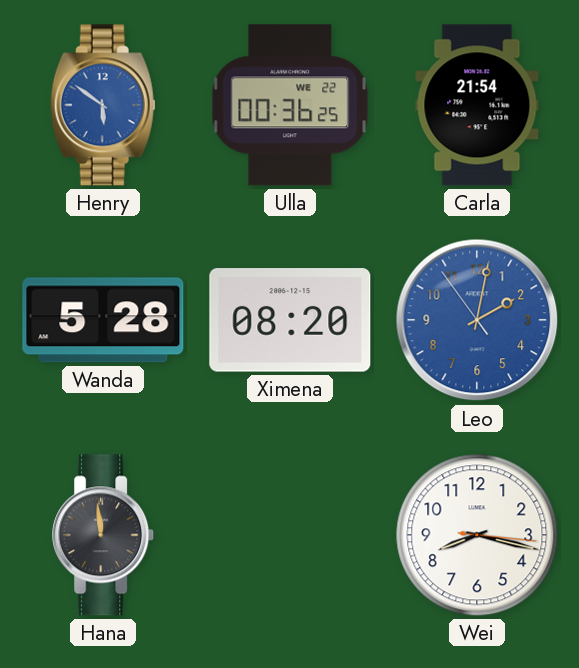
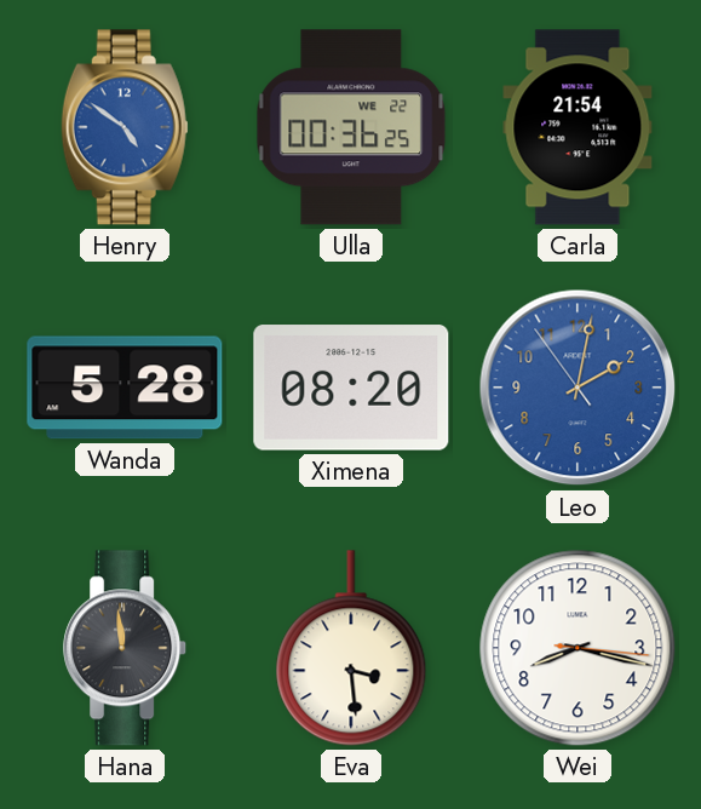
Henry: 5:51 -> 4:51 (125, 127)
Eva: none -> 3:29 (351, 648)
